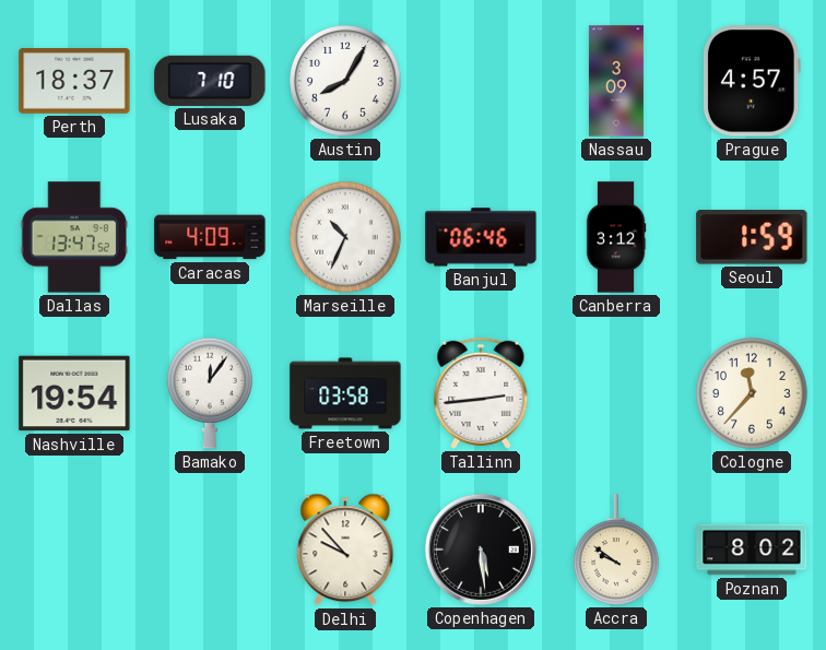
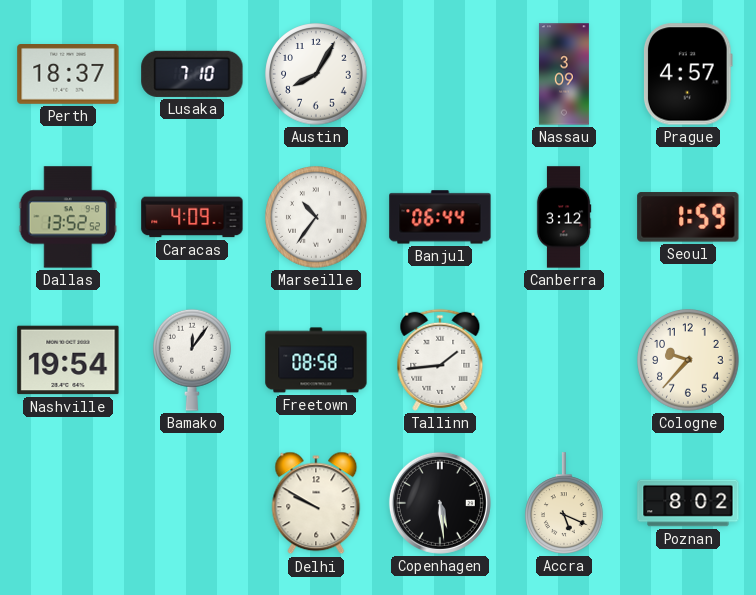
Dallas: 13:47 -> 13:52 (68, 217)
Marseille: 10:34 -> 10:36 (316, 217)
Banjul: 06:46 -> 06:44 (440, 217)
Freetown: 03:58 -> 08:58 (316, 360)
Tallinn: 2:44 -> 1:44 (440, 360)
Cologne: 11:37 -> 9:37 (688, 360)
Delhi: 9:53 -> 9:50 (316, 503)
Accra: 9:51 -> 5:19 (565, 503)
